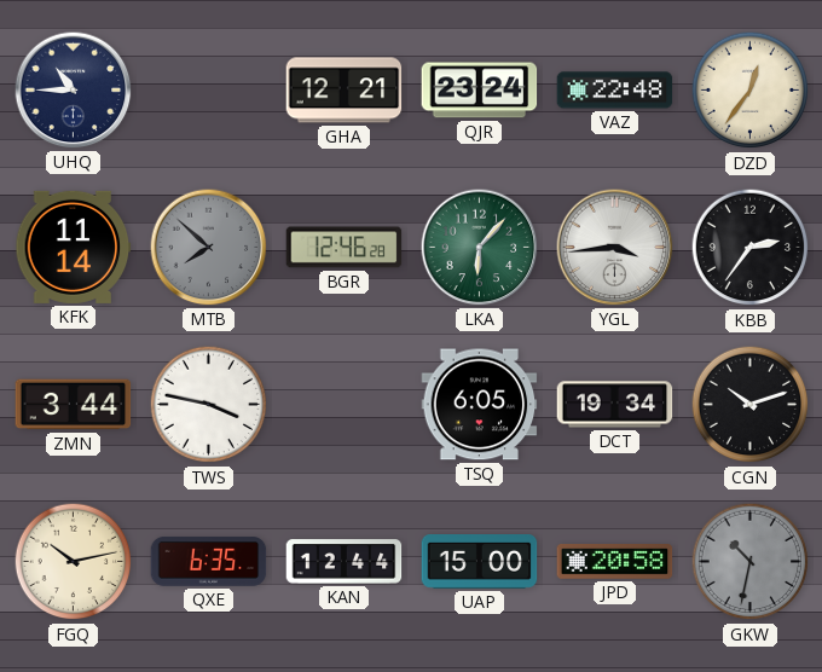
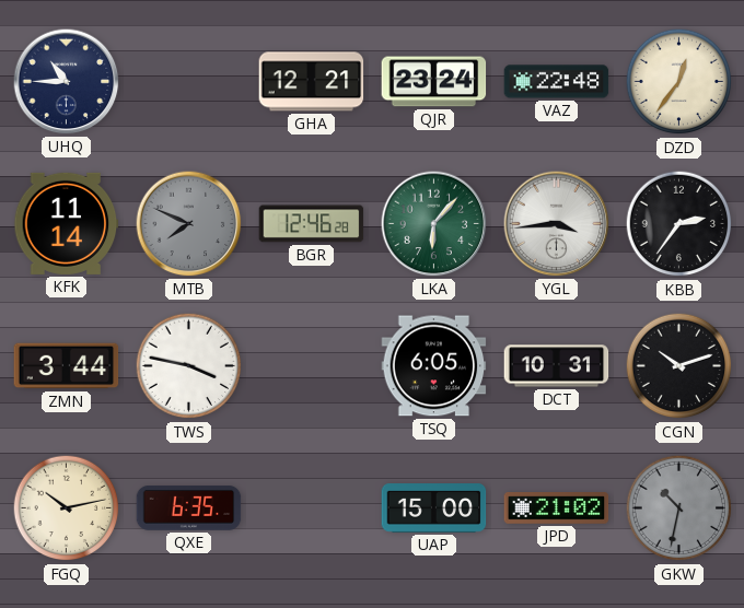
MTB: 7:52 -> 7:49 (189, 224)
DCT: 19:34 -> 10:31 (557, 366)
KAN: 12:44 -> none (345, 562)
JPD: 20:58 -> 21:02 (557, 508)
